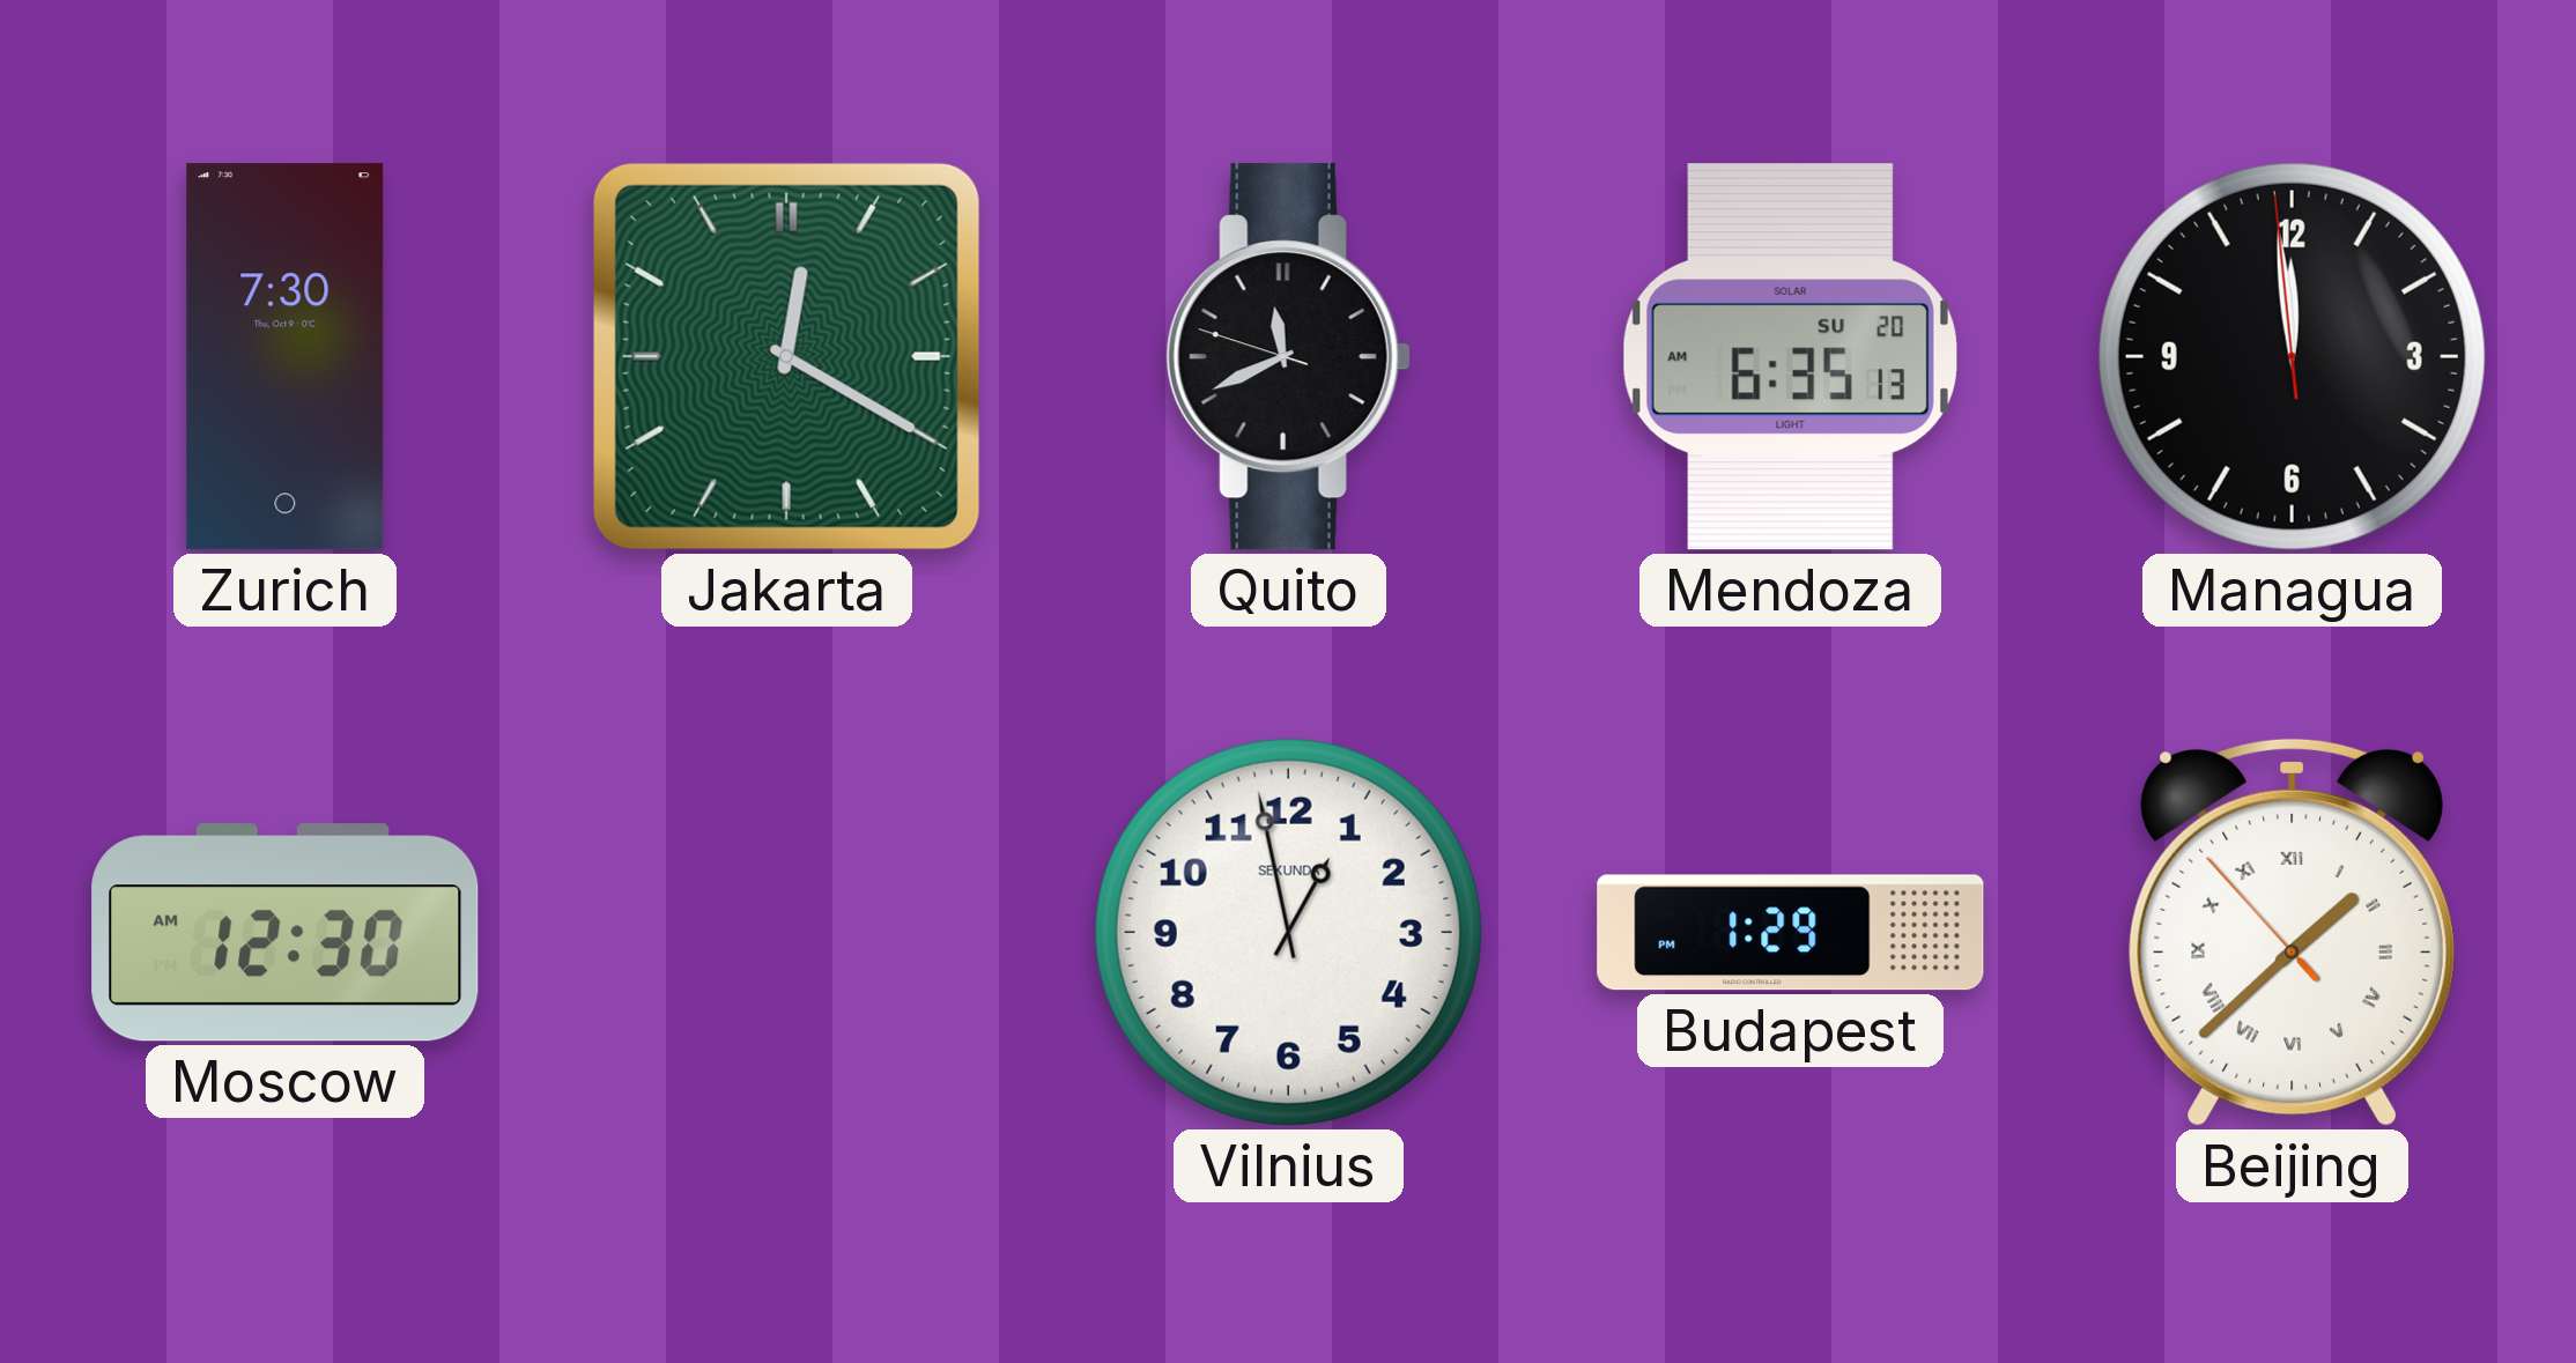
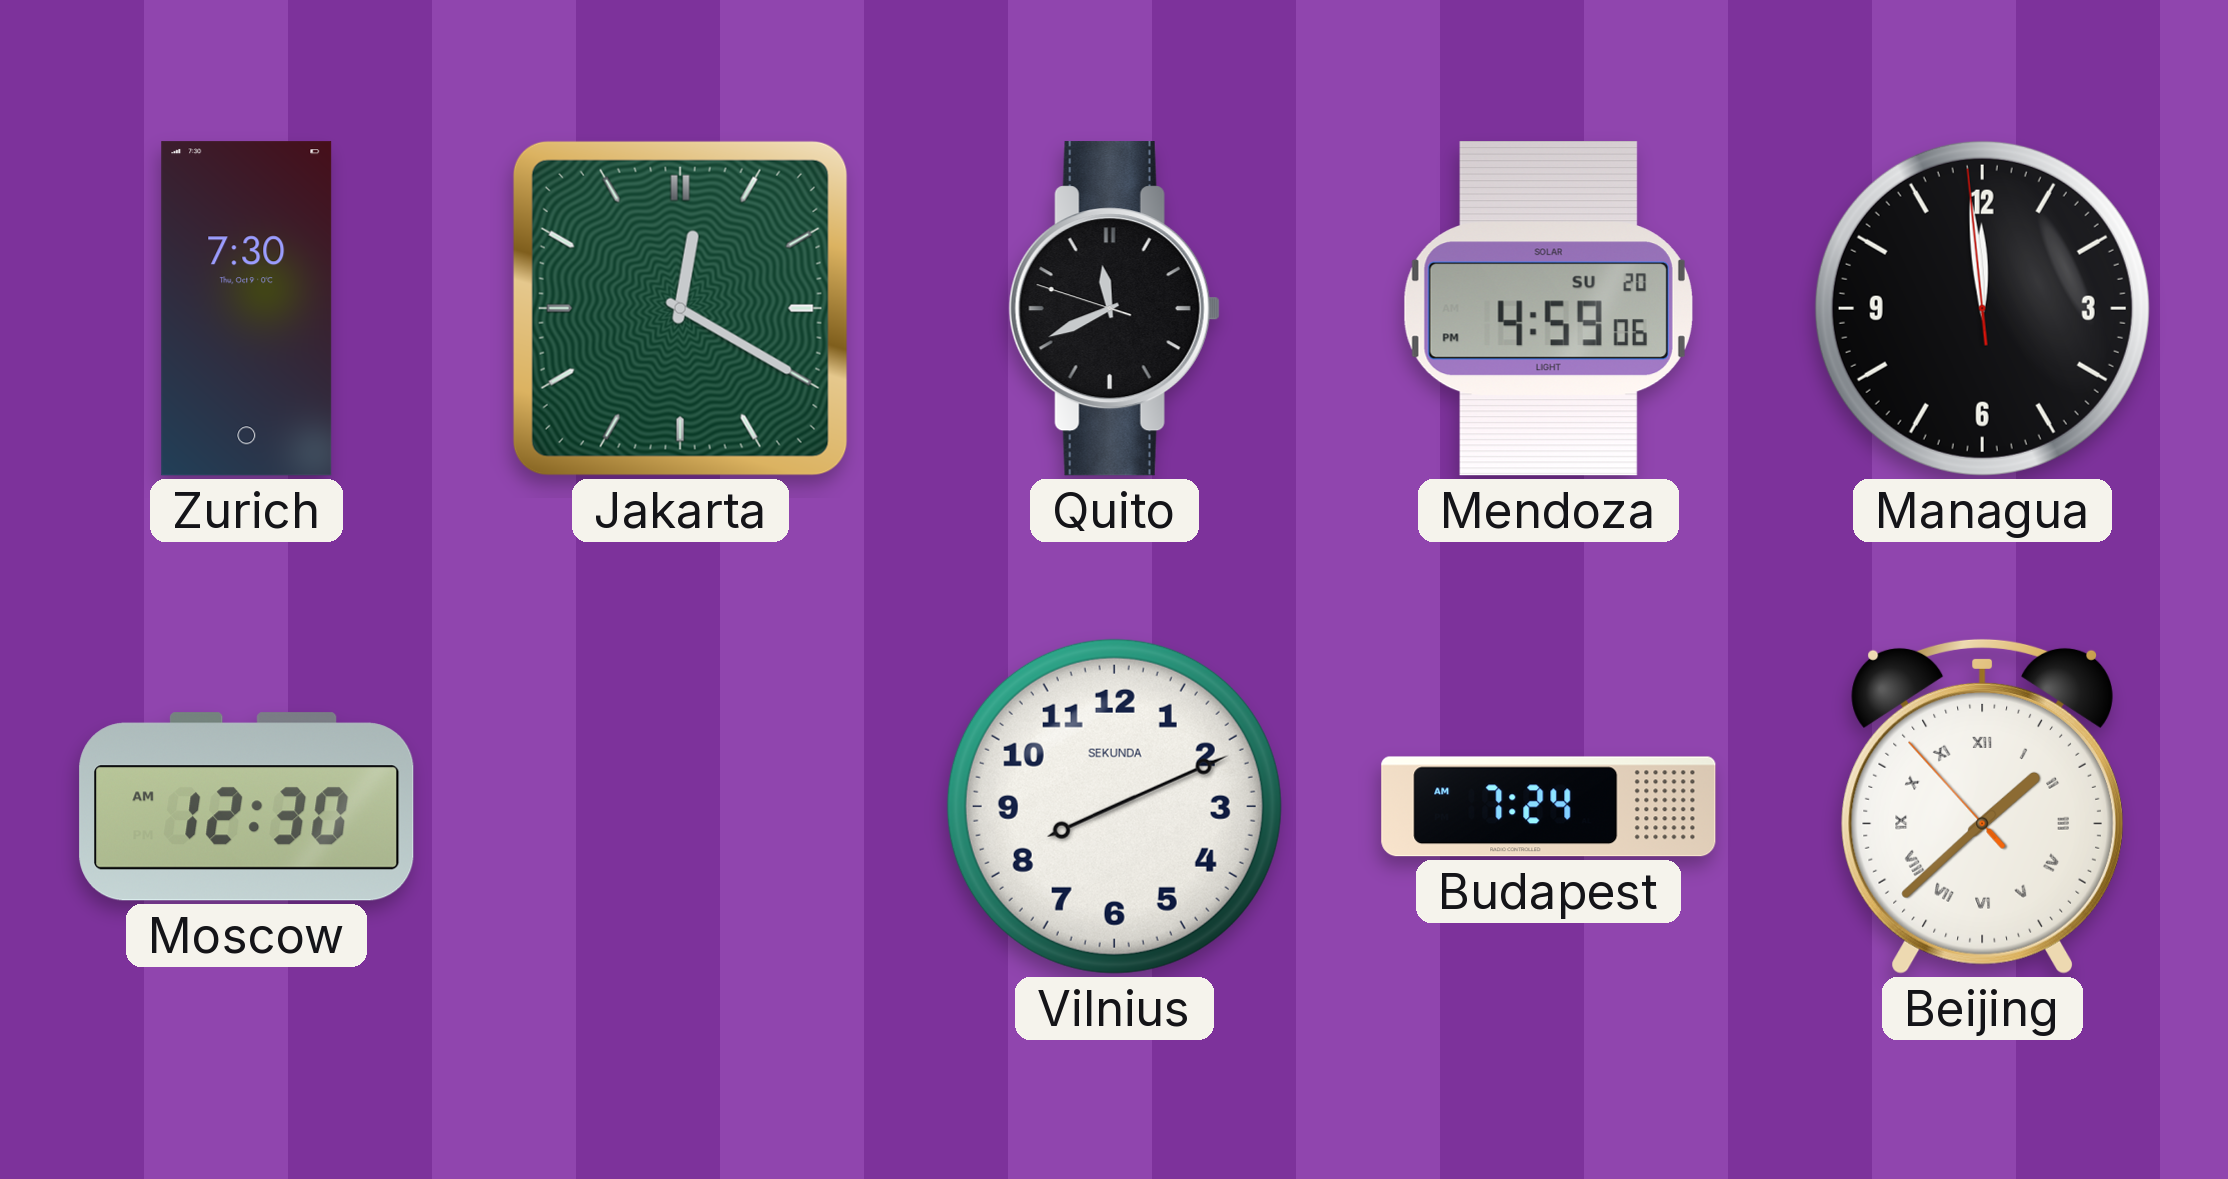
Mendoza: 6:35 -> 4:59 (1548, 309)
Vilnius: 12:58 -> 8:11 (1114, 806)
Budapest: 1:29 -> 7:24 (1549, 807)
